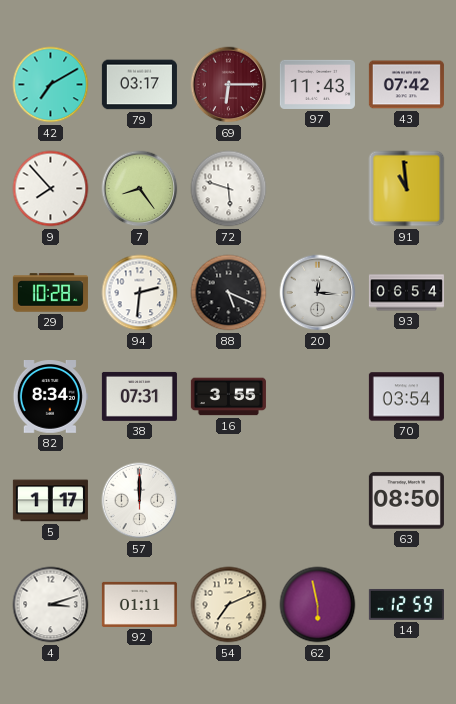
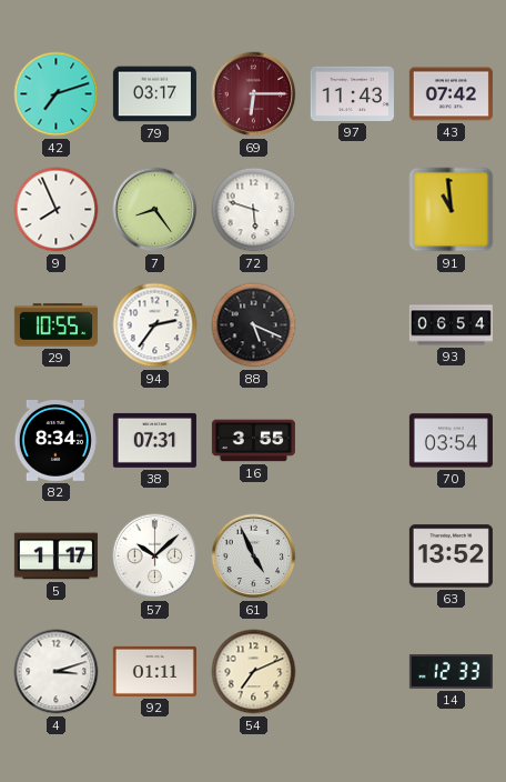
42: 7:10 -> 7:12 (57, 94)
9: 7:53 -> 7:56 (57, 210)
29: 10:28 -> 10:55 (55, 325)
94: 2:31 -> 2:36 (155, 325)
20: 12:16 -> none (318, 293)
57: 12:00 -> 10:08 (155, 557)
61: none -> 4:56 (254, 557)
63: 08:50 -> 13:52 (451, 557)
62: 5:58 -> none (318, 605)
14: 12:59 -> 12:33 (451, 671)
